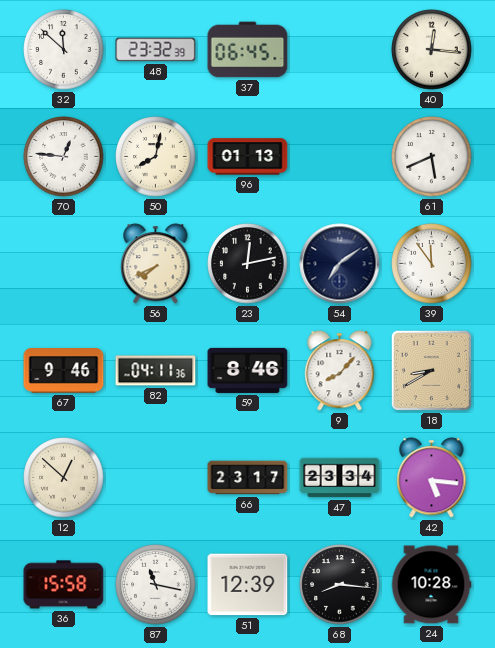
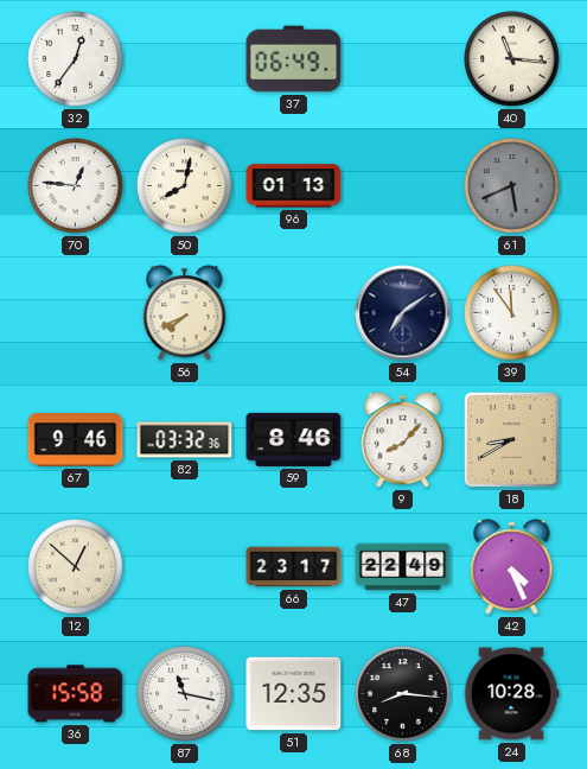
32: 11:52 -> 12:36 (76, 59)
48: 23:32 -> none (156, 50)
37: 06:45 -> 06:49 (294, 59)
40: 12:16 -> 11:16 (512, 59)
61 dial: white -> grey (512, 186)
23: 12:13 -> none (248, 264)
82: 04:11 -> 03:32 (185, 440)
47: 23:34 -> 22:49 (403, 567)
42: 5:16 -> 4:26 (512, 567)
51: 12:39 -> 12:35 (294, 694)
